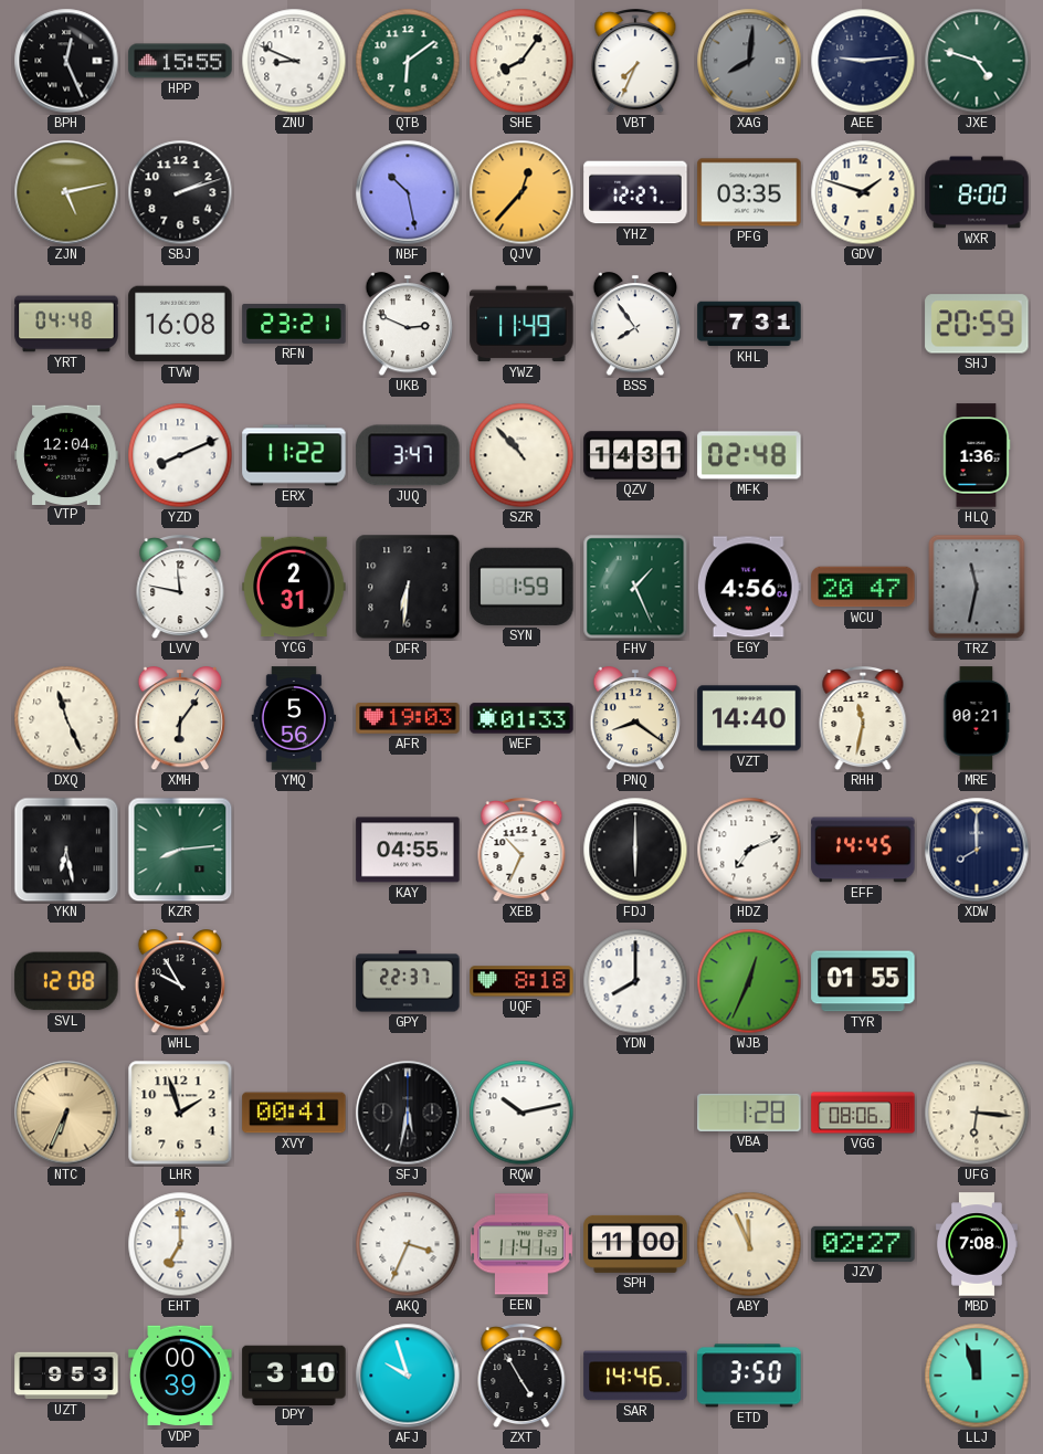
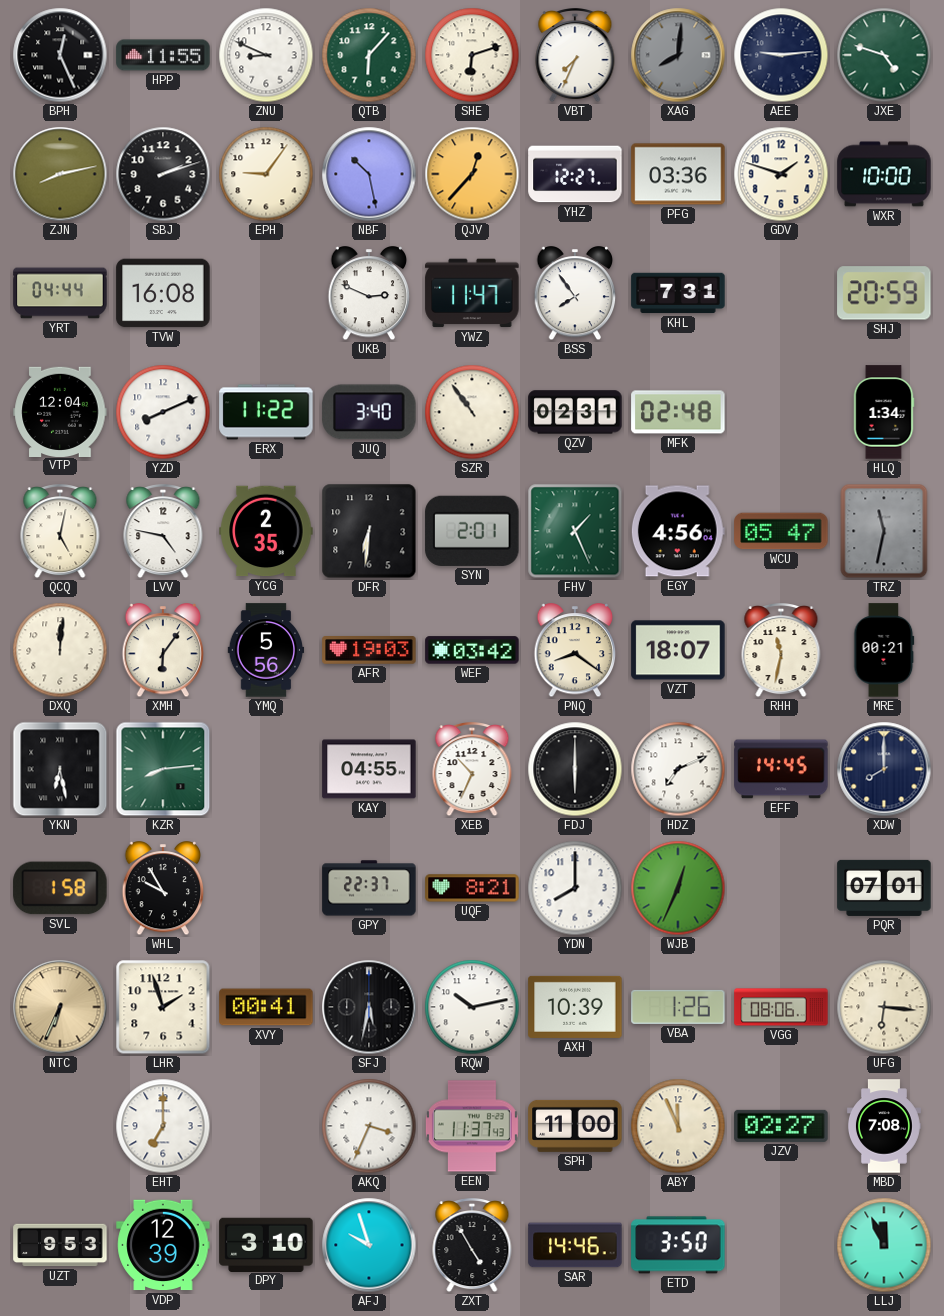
HPP: 15:55 -> 11:55 (163, 55)
QTB: 6:09 -> 6:07 (369, 55)
SHE: 8:06 -> 6:12 (472, 55)
ZJN: 5:13 -> 8:13 (60, 174)
EPH: none -> 9:06 (266, 174)
PFG: 03:35 -> 03:36 (678, 174)
WXR: 8:00 -> 10:00 (884, 174)
YRT: 04:48 -> 04:44 (60, 293)
RFN: 23:21 -> none (294, 324)
YWZ: 11:49 -> 11:47 (472, 293)
JUQ: 3:47 -> 3:40 (369, 412)
SZR: 10:53 -> 10:54 (472, 412)
QZV: 14:31 -> 02:31 (575, 412)
HLQ: 1:36 -> 1:34 (884, 412)
QCQ: none -> 5:02 (60, 532)
LVV: 11:47 -> 4:47 (163, 532)
YCG: 2:31 -> 2:35 (266, 531)
SYN: 1:59 -> 2:01 (472, 531)
WCU: 20:47 -> 05:47 (781, 531)
DXQ: 11:26 -> 12:01 (60, 650)
WEF: 01:33 -> 03:42 (472, 650)
VZT: 14:40 -> 18:07 (678, 650)
SVL: 12:08 -> 1:58 (60, 888)
UQF: 8:18 -> 8:21 (472, 888)
TYR: 01:55 -> none (863, 981)
PQR: none -> 07:01 (884, 888)
AXH: none -> 10:39 (575, 1007)
VBA: 1:28 -> 1:26 (678, 1007)
EEN: 11:41 -> 11:37 (472, 1126)
VDP: 00:39 -> 12:39 (163, 1245)
LLJ: 11:57 -> 11:56 (884, 1245)
